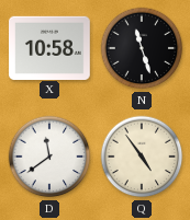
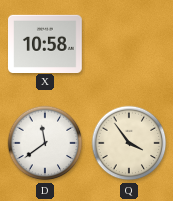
N: 11:27 -> none (142, 48)
Q: 4:54 -> 3:54 (129, 143)
